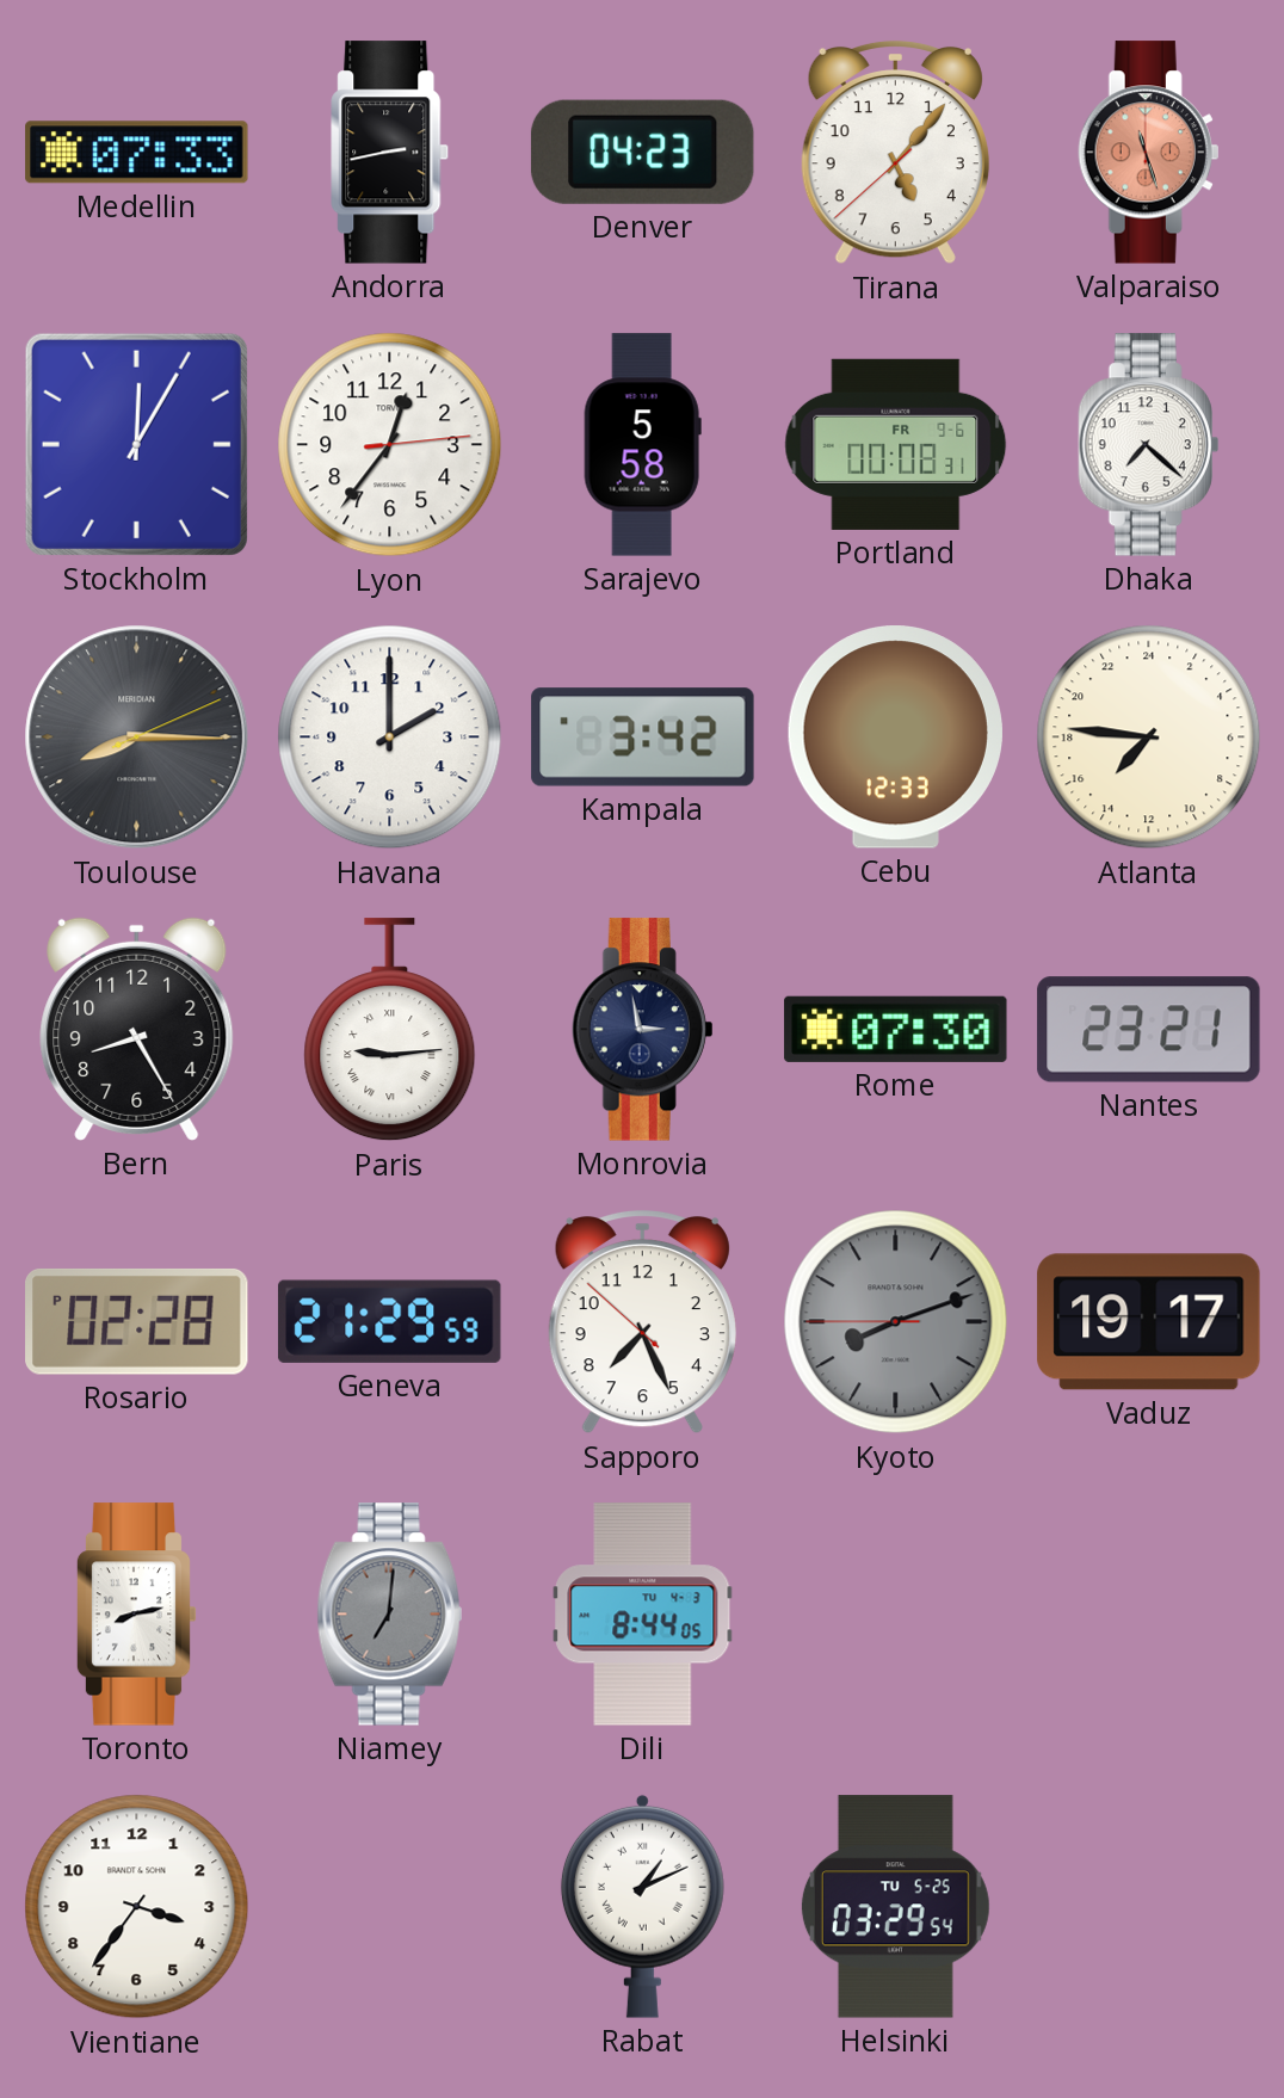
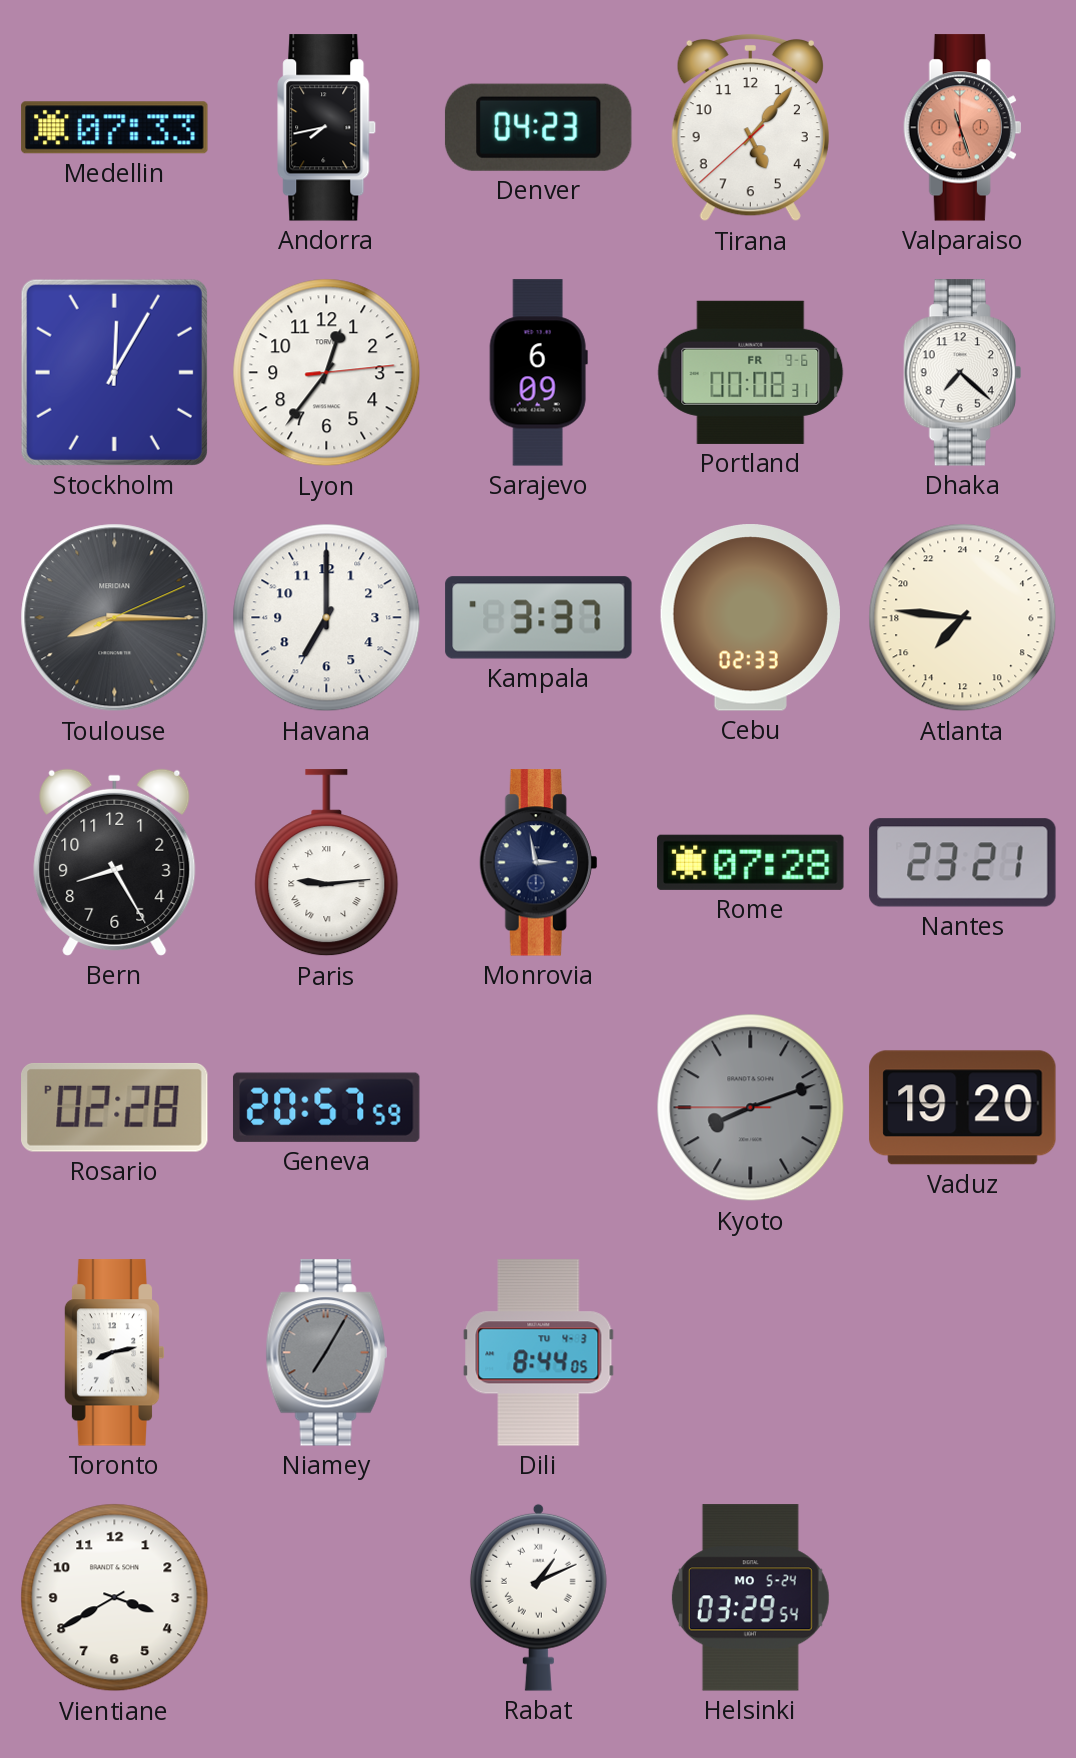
Andorra: 2:43 -> 7:43 (327, 128)
Sarajevo: 5:58 -> 6:09 (538, 373)
Havana: 2:00 -> 7:00 (327, 618)
Kampala: 3:42 -> 3:37 (539, 618)
Cebu: 12:33 -> 02:33 (750, 618)
Rome: 07:30 -> 07:28 (751, 862)
Geneva: 21:29 -> 20:57 (326, 1107)
Sapporo: 7:25 -> none (642, 1322)
Vaduz: 19:17 -> 19:20 (963, 1108)
Niamey: 7:01 -> 7:05 (327, 1353)
Vientiane: 3:36 -> 3:40 (115, 1598)
Helsinki date: TU 5-25 -> MO 5-24 (750, 1598)
